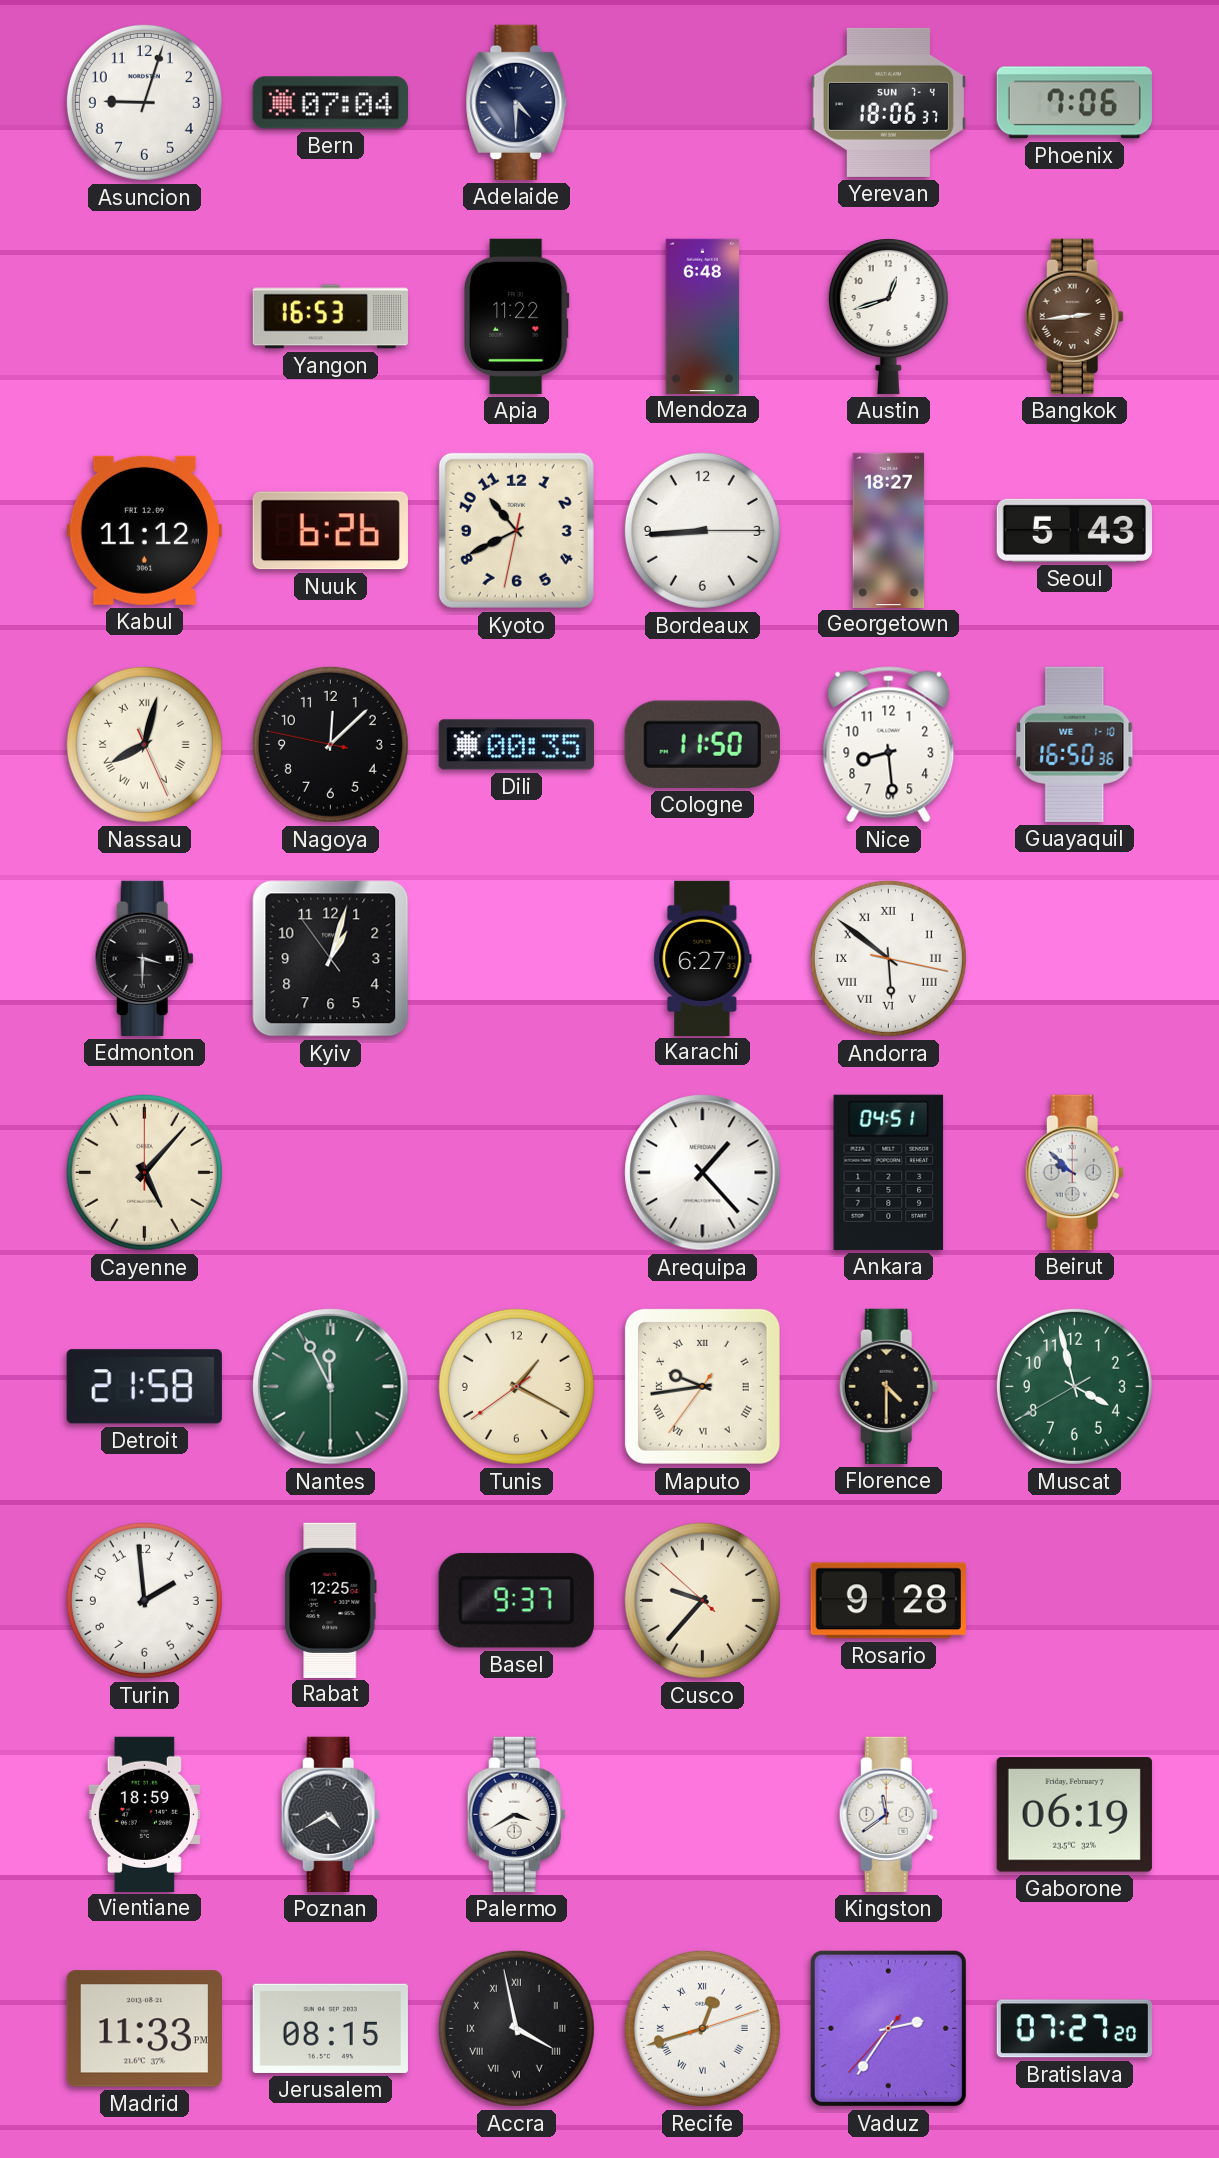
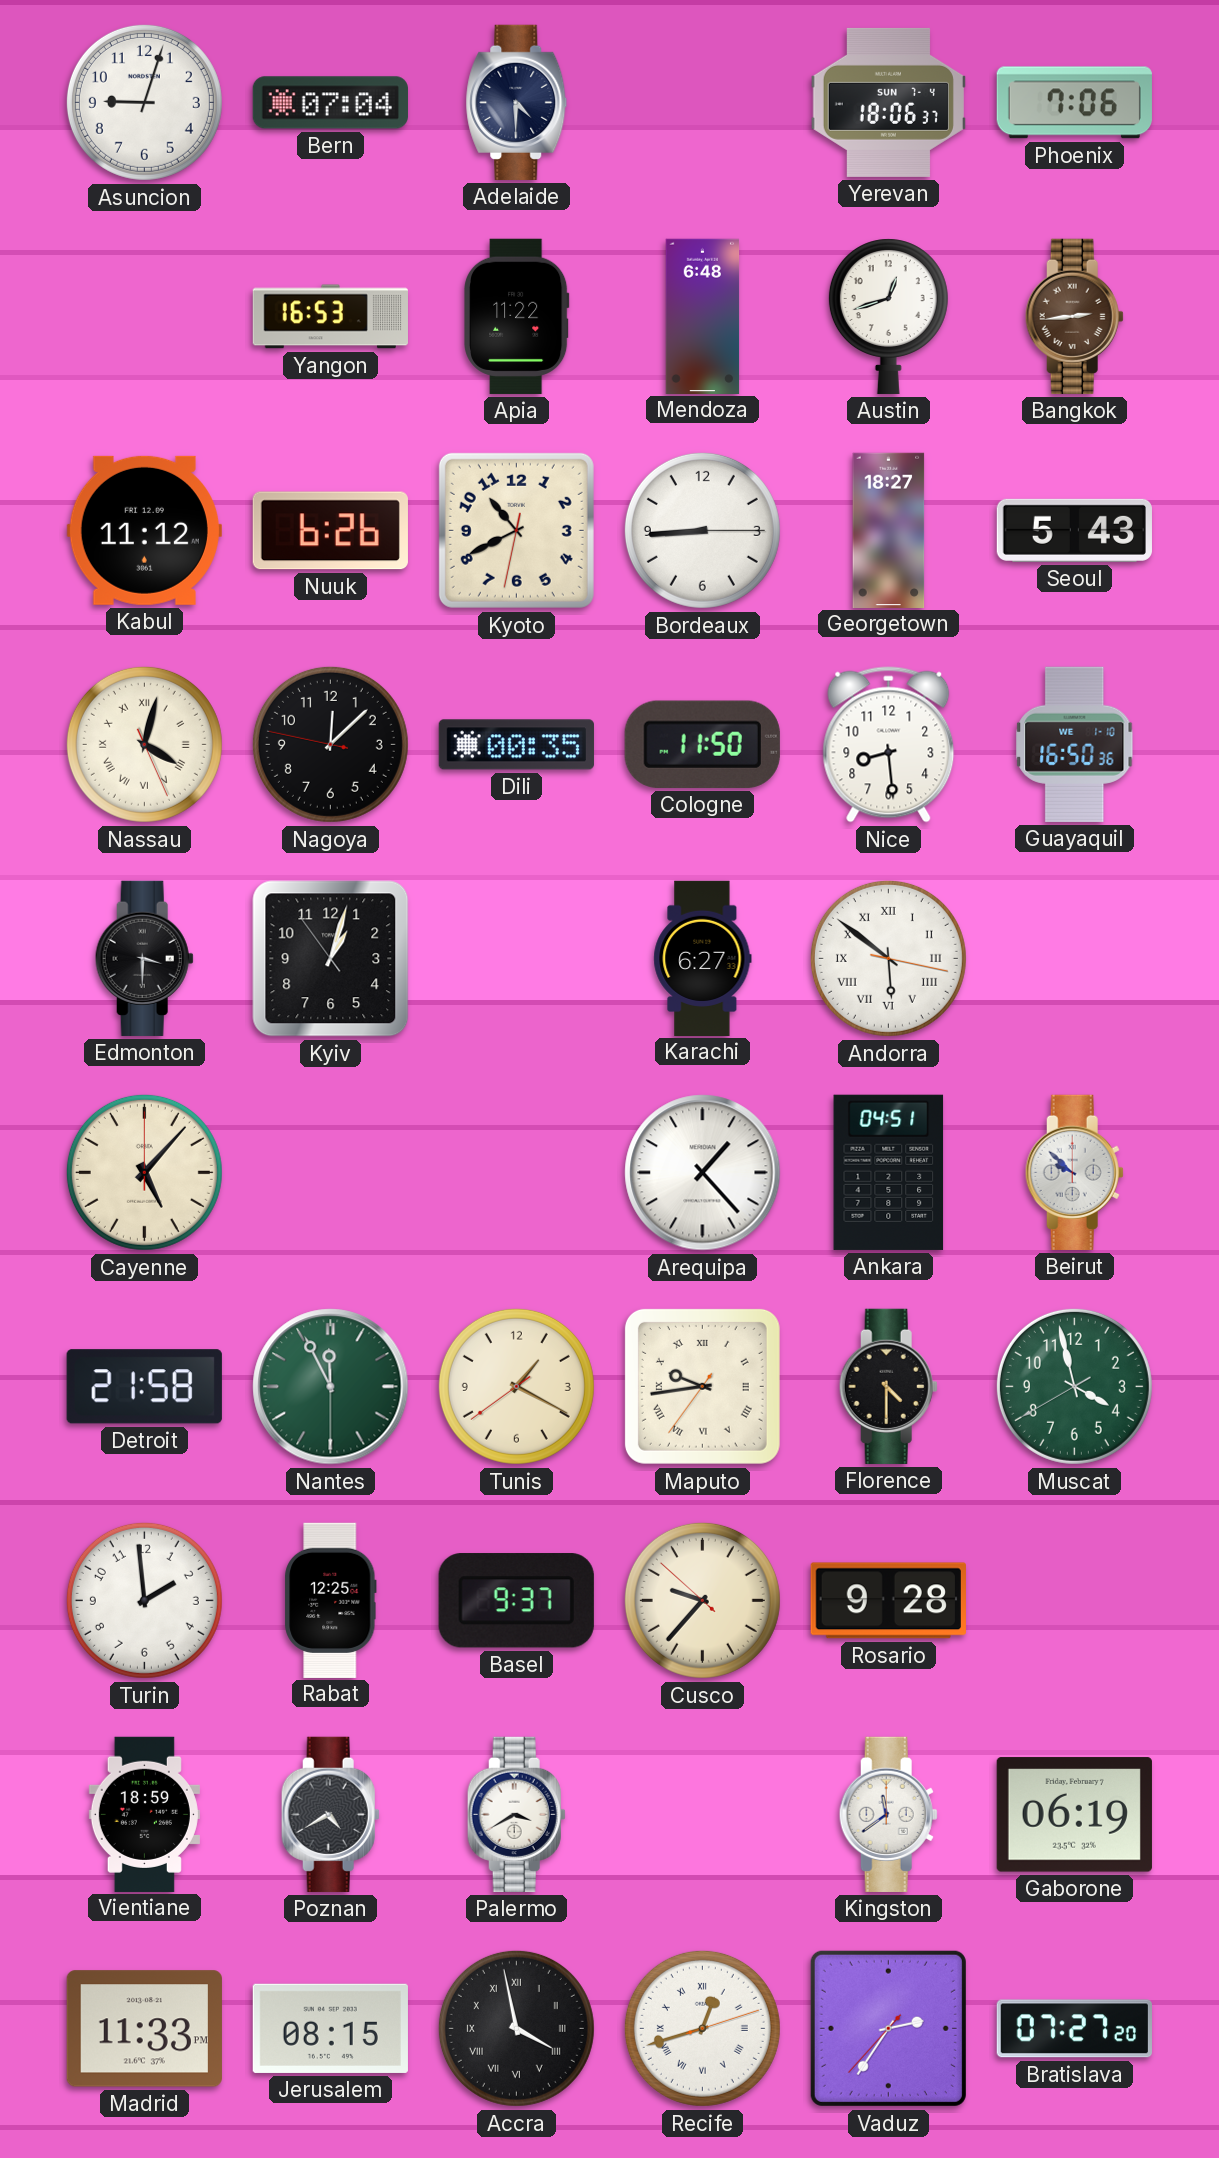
Nassau: 8:02 -> 4:02 (144, 744)
